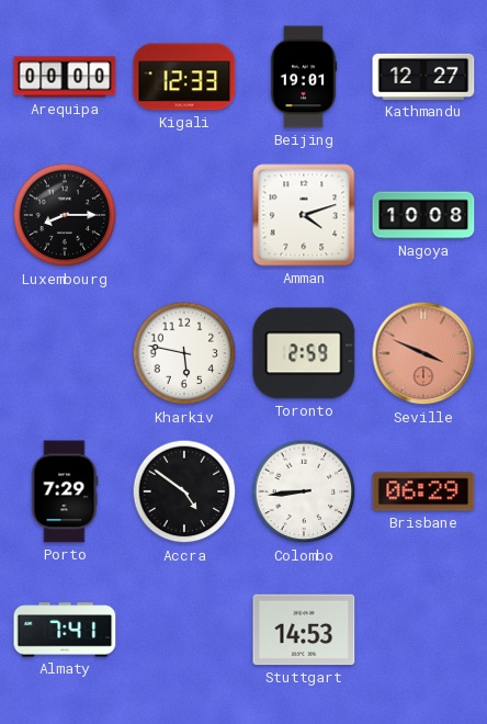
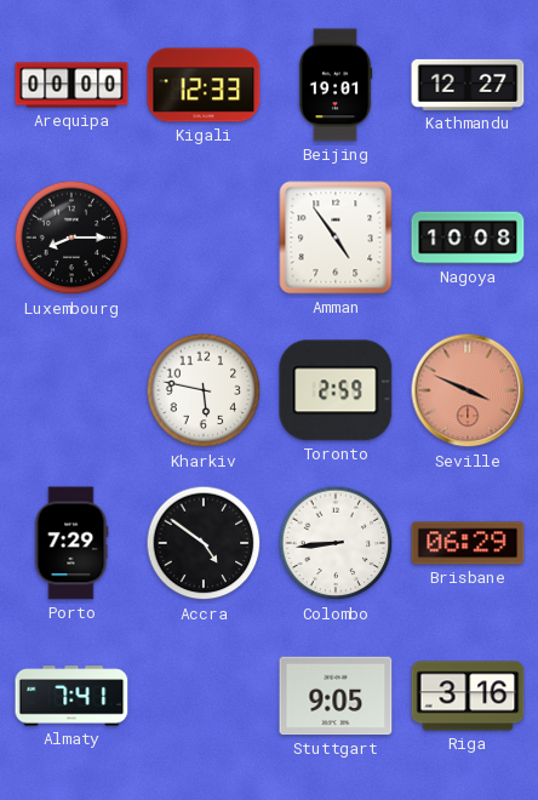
Amman: 4:12 -> 4:54 (336, 238)
Stuttgart: 14:53 -> 9:05 (336, 696)
Riga: none -> 3:16 (468, 696)
